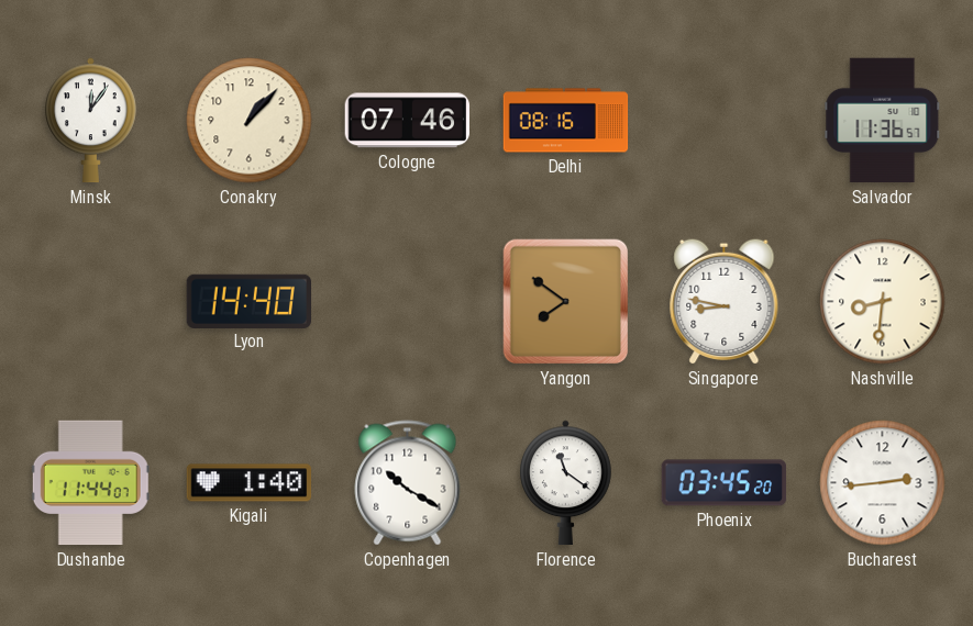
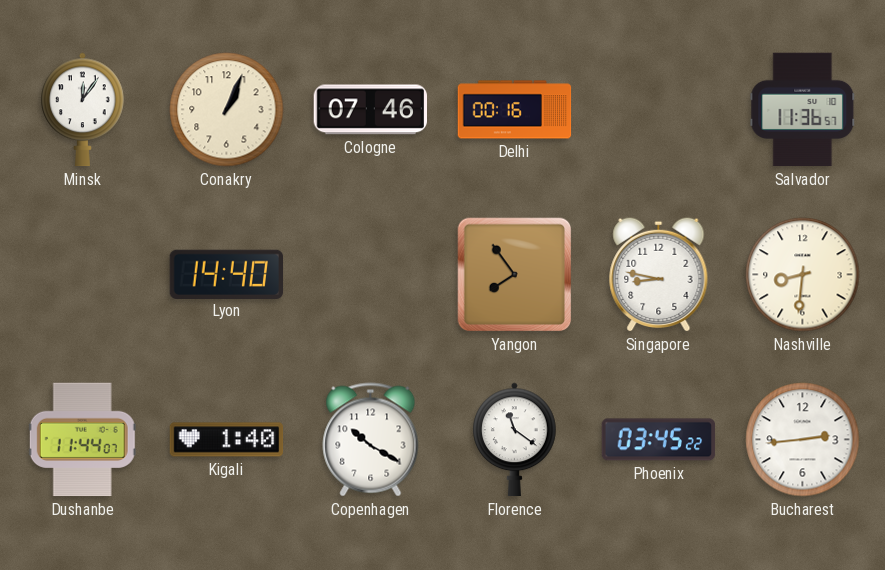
Conakry: 1:07 -> 1:04 (227, 110)
Delhi: 08:16 -> 00:16 (515, 110)
Yangon: 7:51 -> 7:54 (515, 275)
Phoenix: 03:45:20 -> 03:45:22 (659, 440)
